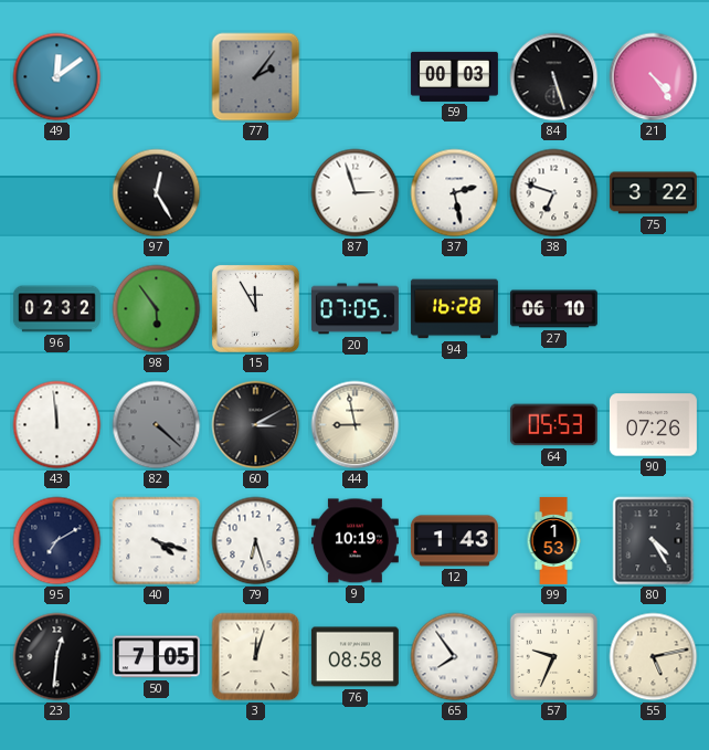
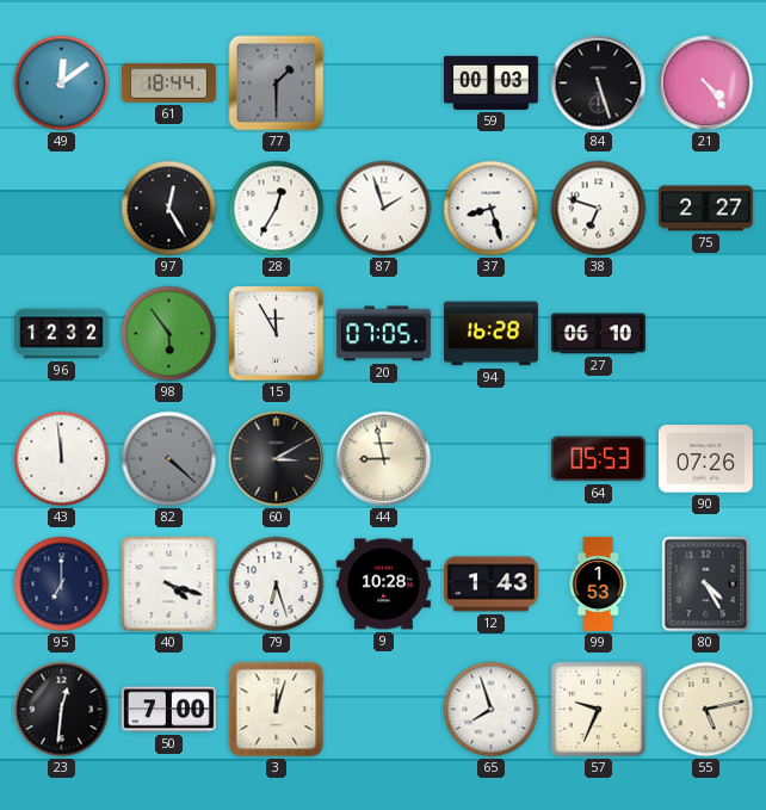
61: none -> 18:44 (168, 84)
77: 2:06 -> 1:30 (277, 84)
28: none -> 12:35 (277, 209)
87: 2:57 -> 1:57 (384, 209)
37: 2:28 -> 8:27 (492, 209)
75: 3:22 -> 2:27 (705, 209)
96: 02:32 -> 12:32 (61, 334)
95: 7:10 -> 7:00 (62, 585)
9: 10:19 -> 10:28 (383, 585)
50: 7:05 -> 7:00 (168, 710)
76: 08:58 -> none (354, 657)
65: 7:54 -> 7:57 (492, 710)
